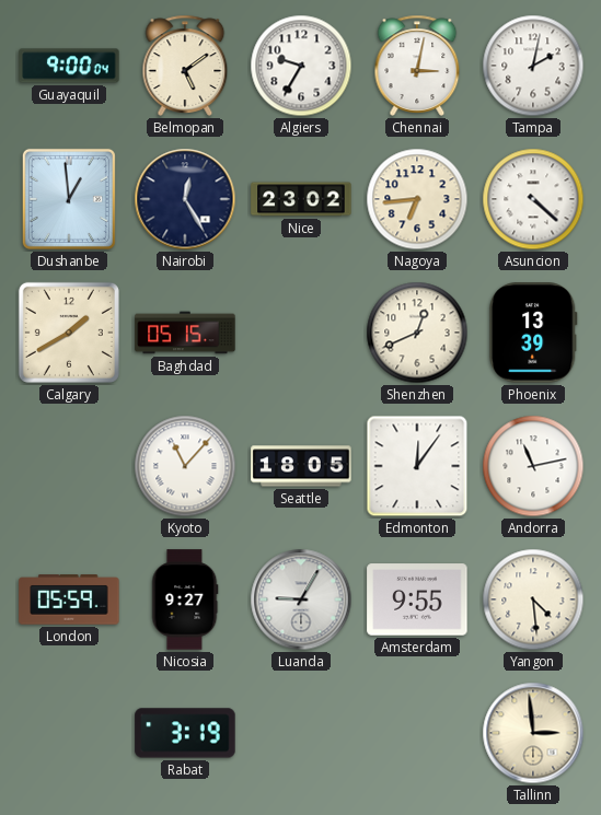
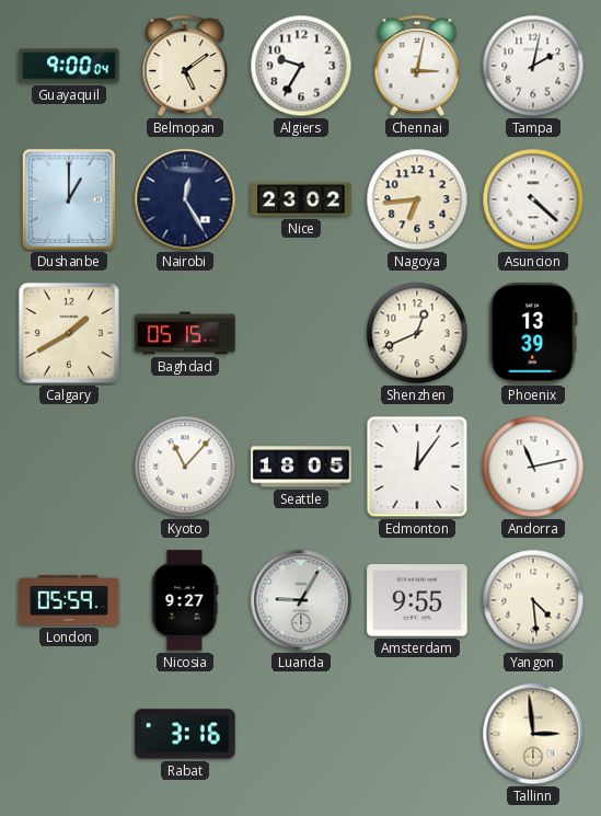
Dushanbe: 12:59 -> 1:00 (69, 199)
Rabat: 3:19 -> 3:16 (185, 734)
